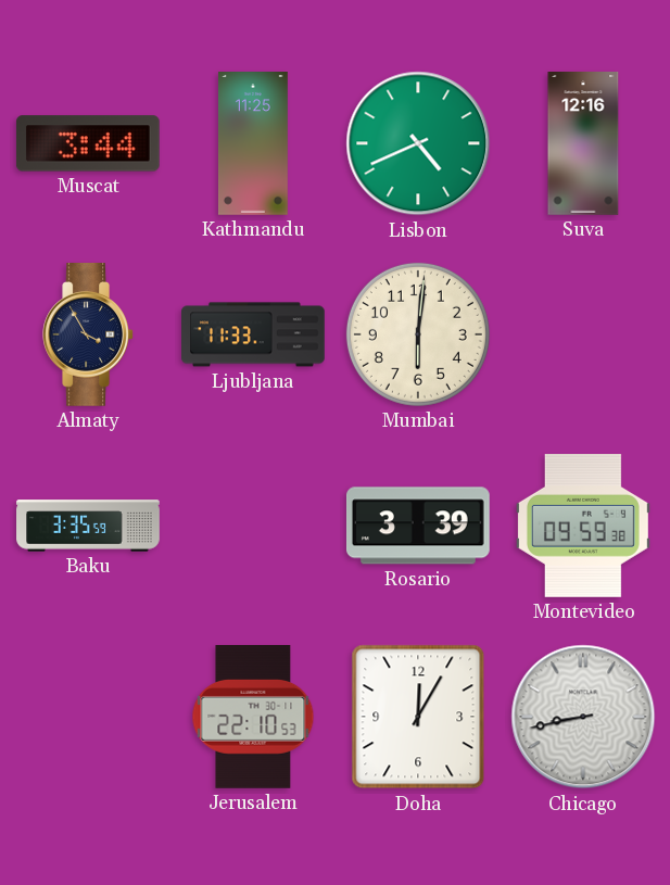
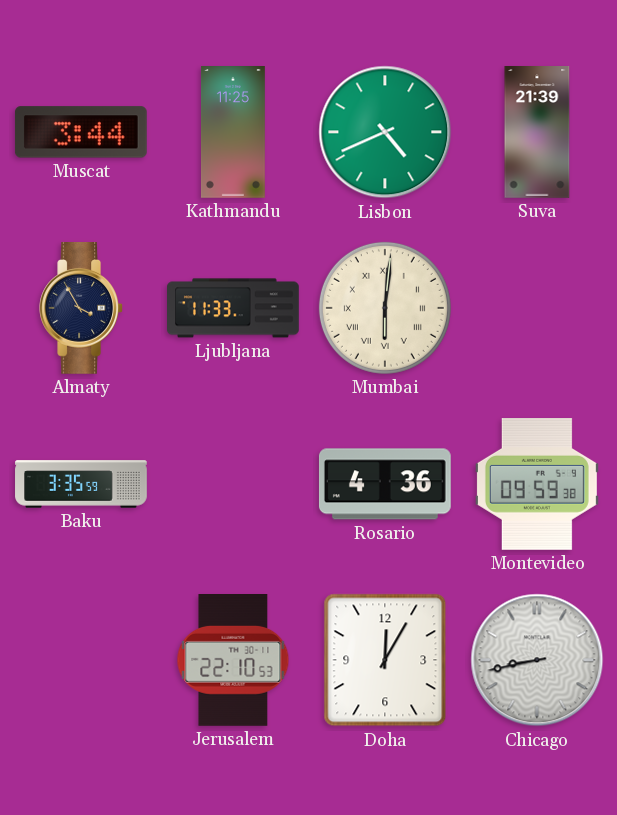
Suva: 12:16 -> 21:39 (537, 133)
Mumbai numerals: Arabic -> Roman (385, 308)
Rosario: 3:39 -> 4:36 (385, 484)
